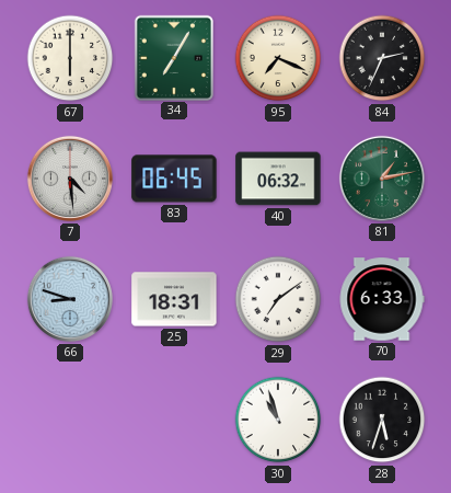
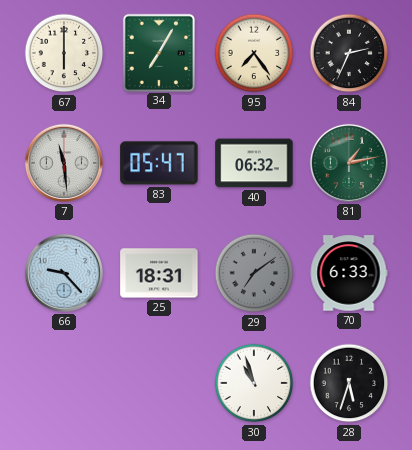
95: 7:19 -> 7:24 (254, 53)
7: 4:29 -> 11:29 (64, 163)
83: 06:45 -> 05:47 (159, 163)
66: 8:48 -> 9:23 (64, 273)
29 dial: white -> grey (254, 273)
